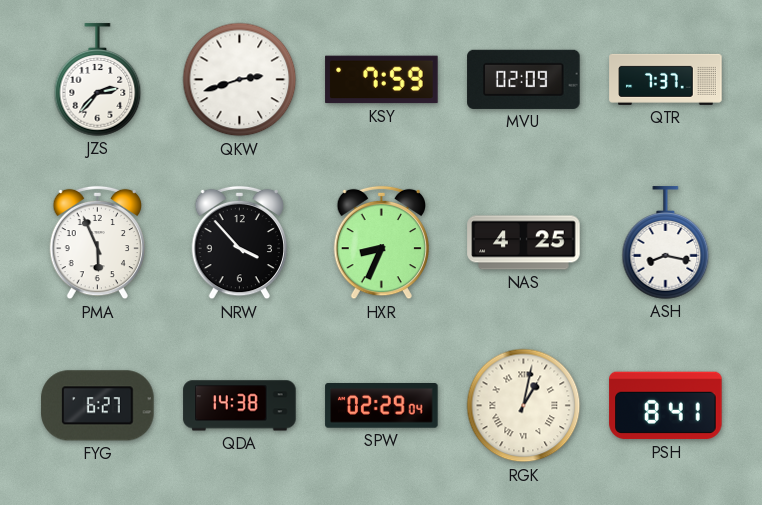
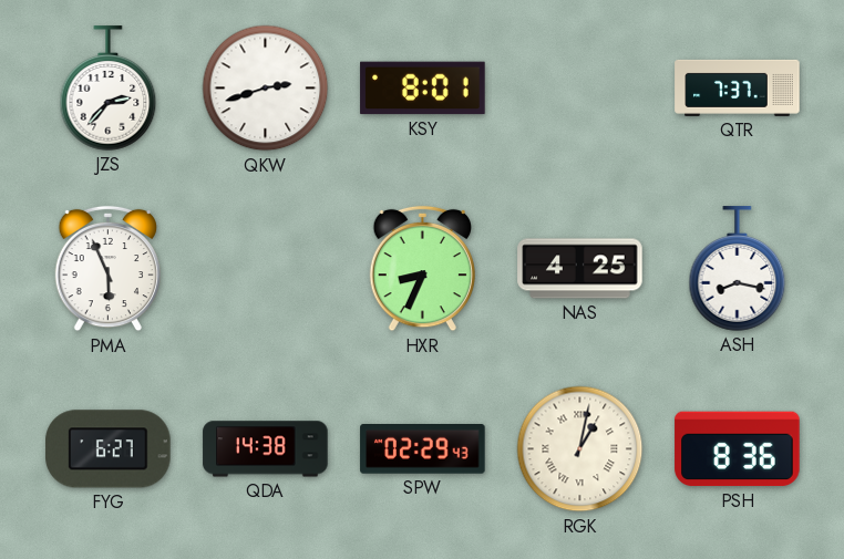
KSY: 7:59 -> 8:01 (423, 89)
MVU: 02:09 -> none (524, 79)
NRW: 3:53 -> none (239, 243)
SPW: 02:29:04 -> 02:29:43 (423, 449)
PSH: 8:41 -> 8:36 (738, 449)
